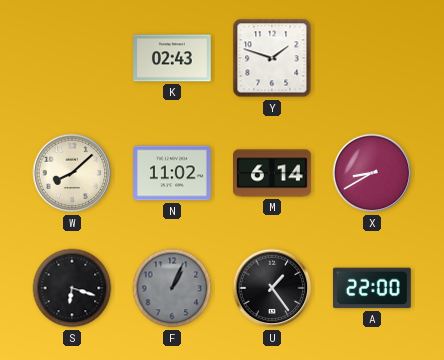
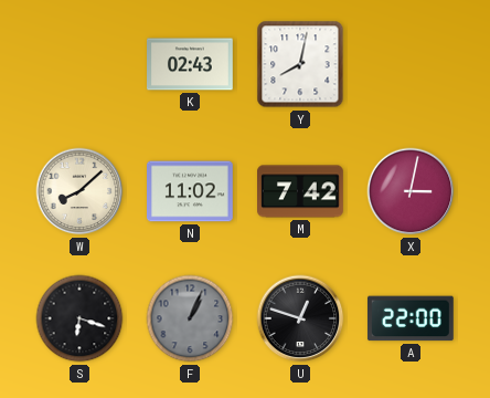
Y: 1:48 -> 8:02 (300, 64)
M: 6:14 -> 7:42 (301, 191)
X: 8:40 -> 3:02 (411, 191)
U: 1:24 -> 12:48 (300, 318)
